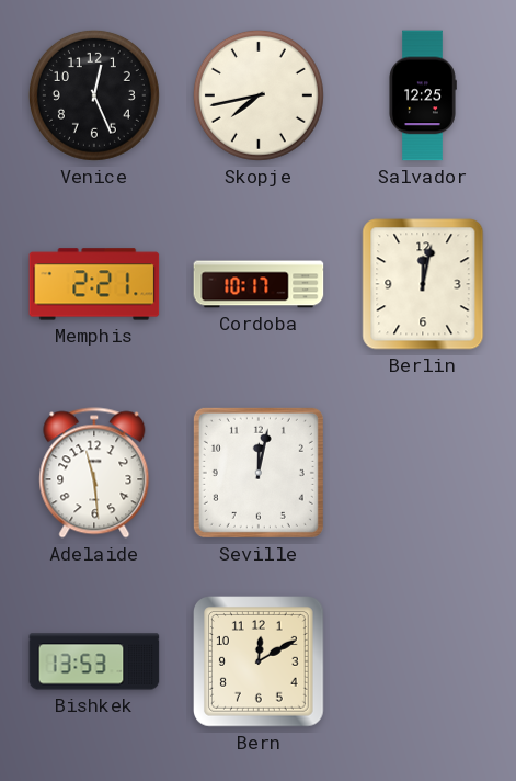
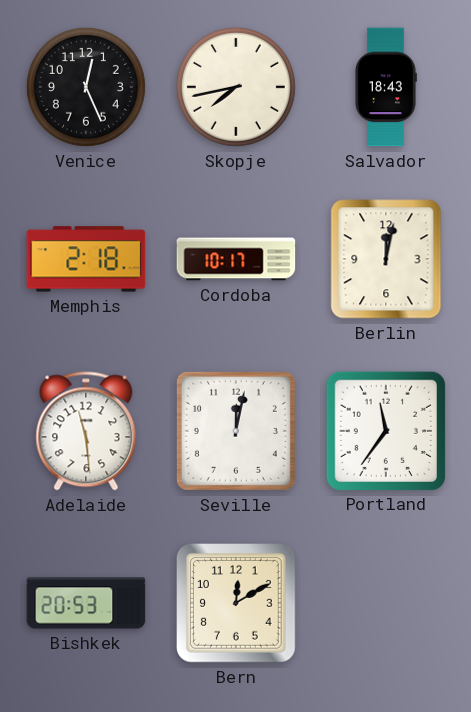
Salvador: 12:25 -> 18:43 (386, 87)
Memphis: 2:21 -> 2:18 (86, 259)
Portland: none -> 11:36 (385, 430)
Bishkek: 13:53 -> 20:53 (86, 603)
